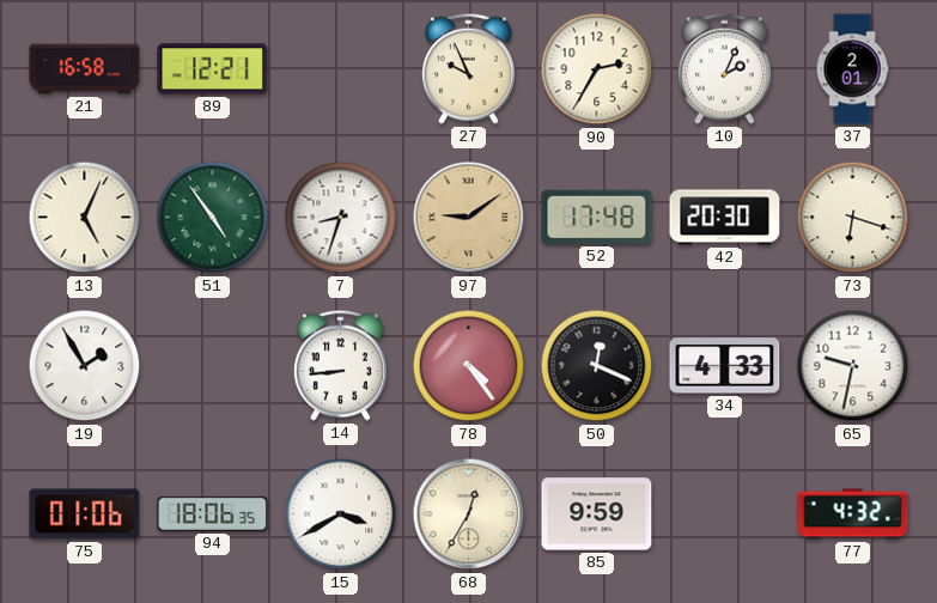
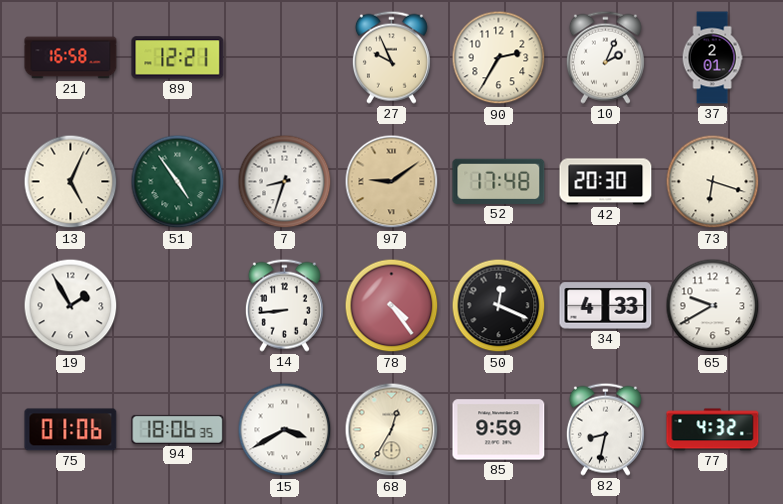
65: 9:32 -> 9:40 (713, 306)
82: none -> 8:32 (605, 429)
